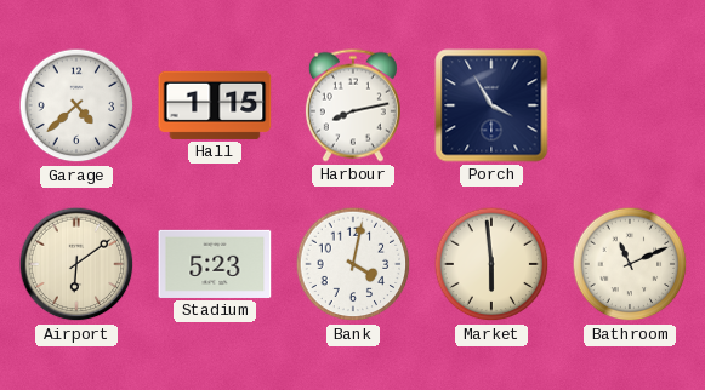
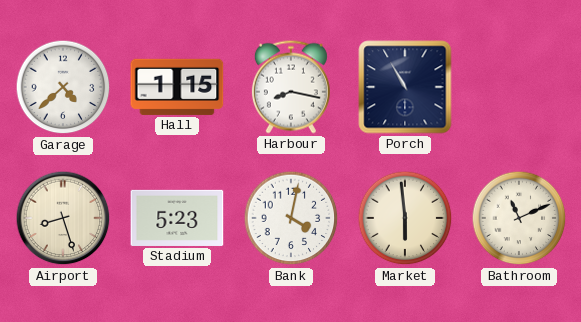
Harbour: 8:13 -> 8:17 (291, 87)
Porch: 3:55 -> 10:55 (405, 87)
Airport: 6:09 -> 8:27 (63, 218)
